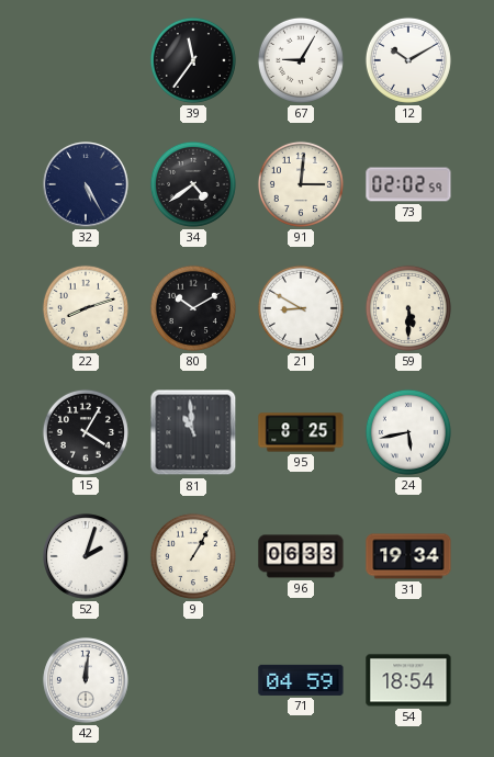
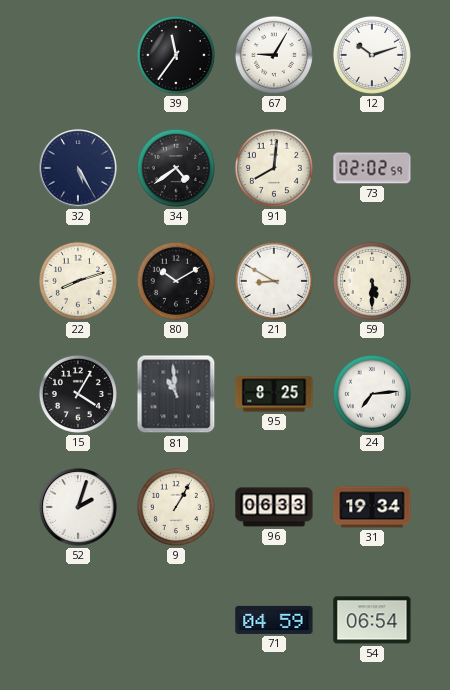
12: 10:10 -> 10:12 (372, 55)
91: 3:01 -> 8:01 (274, 168)
24: 5:43 -> 7:14 (372, 394)
42: 12:01 -> none (86, 680)
54: 18:54 -> 06:54 (372, 620)
